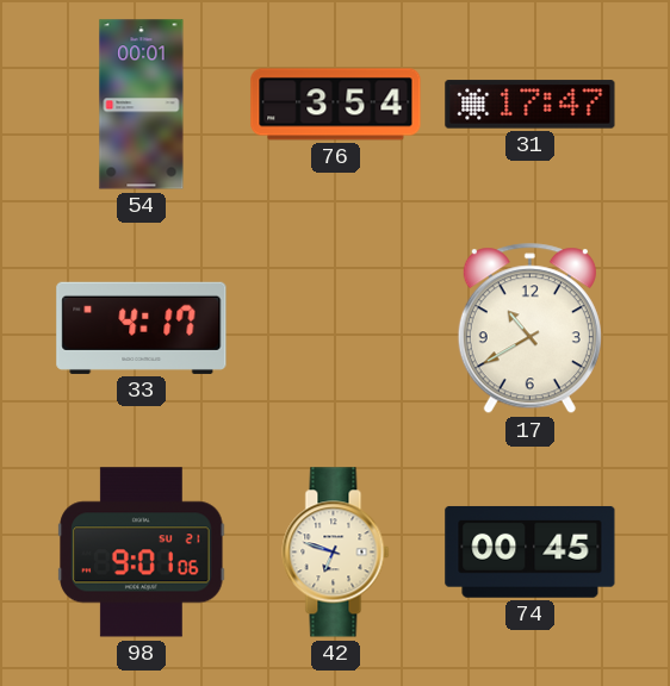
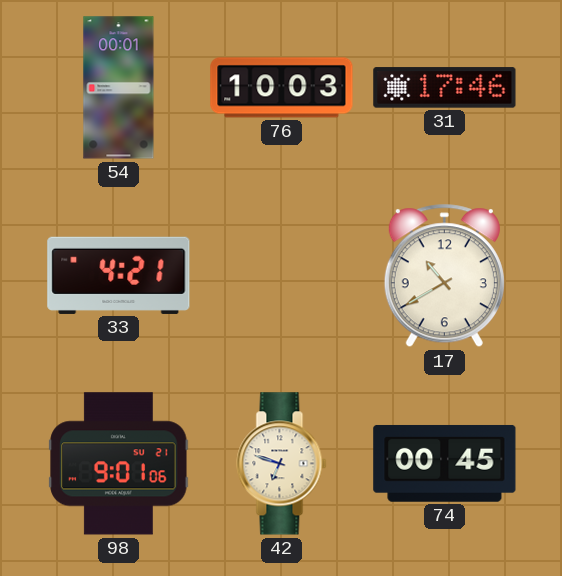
76: 3:54 -> 10:03 (282, 88)
31: 17:47 -> 17:46 (445, 88)
33: 4:17 -> 4:21 (119, 275)
